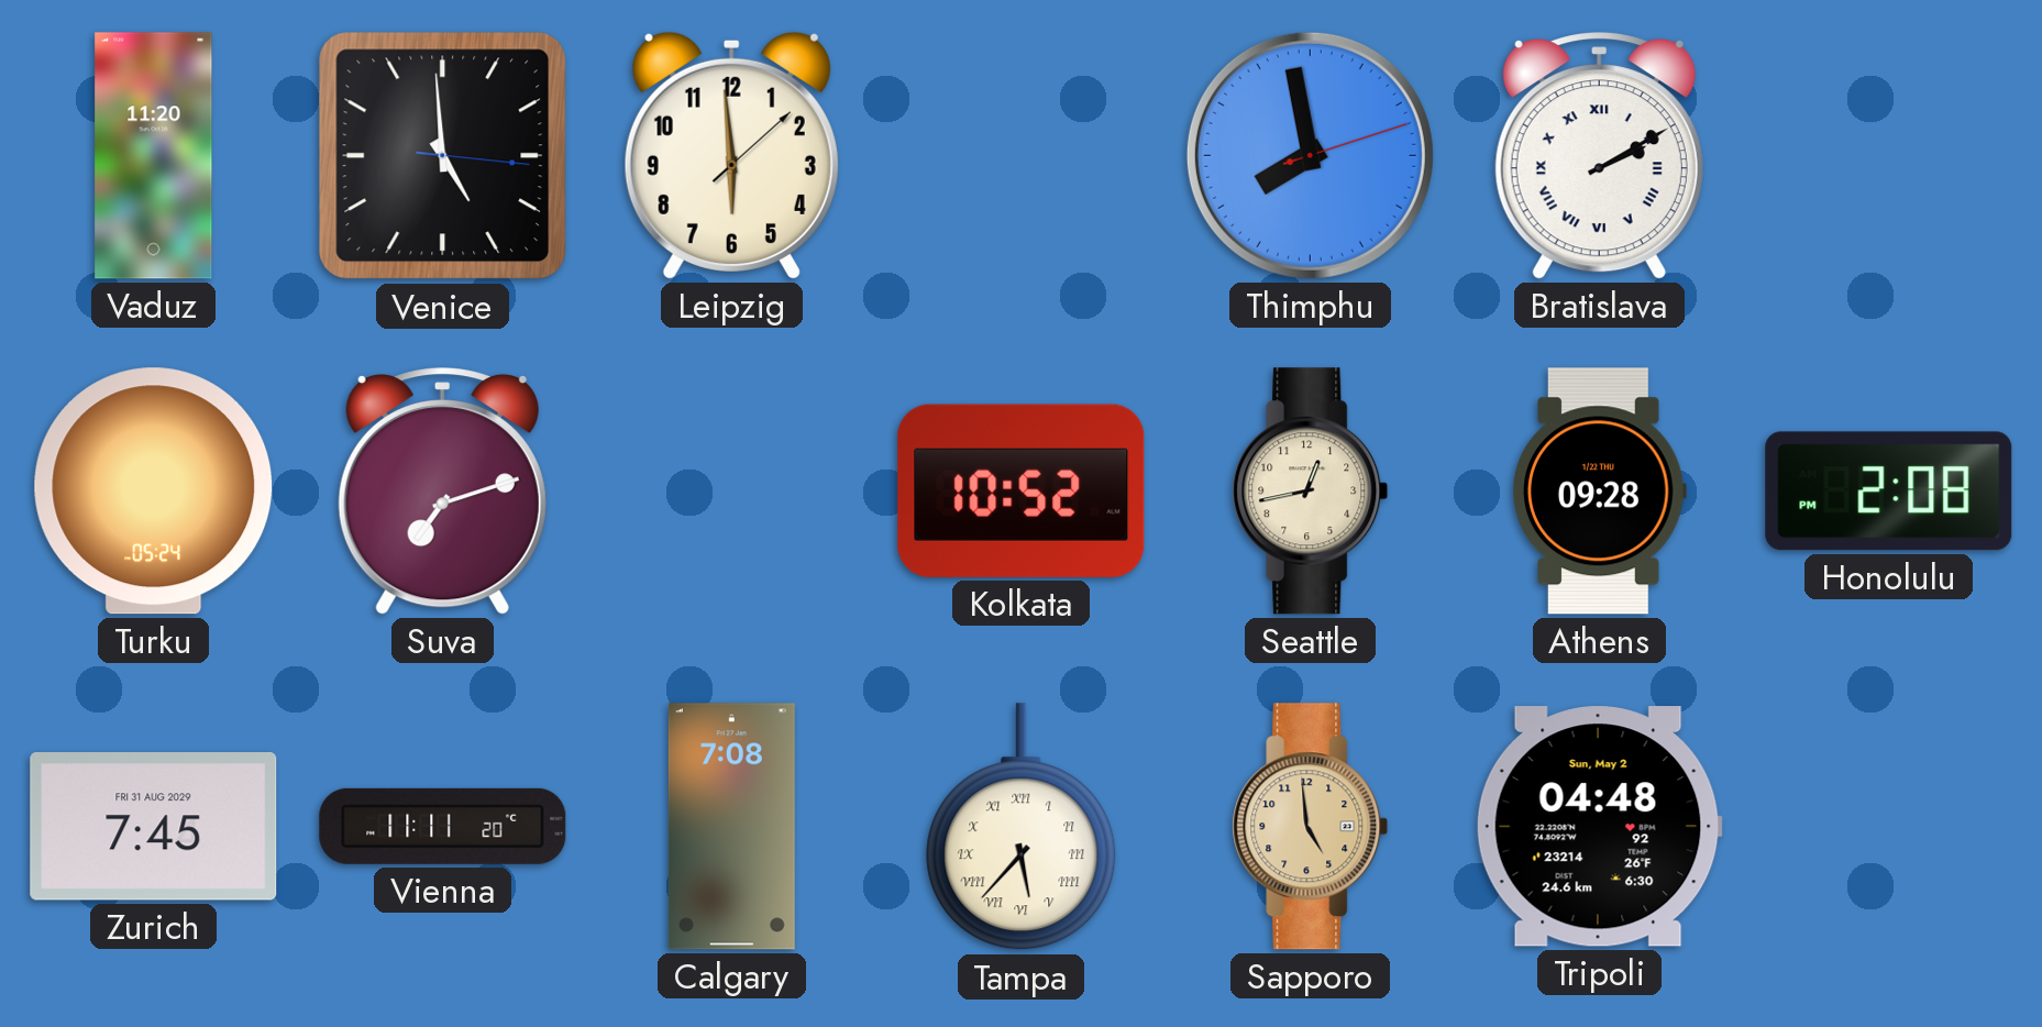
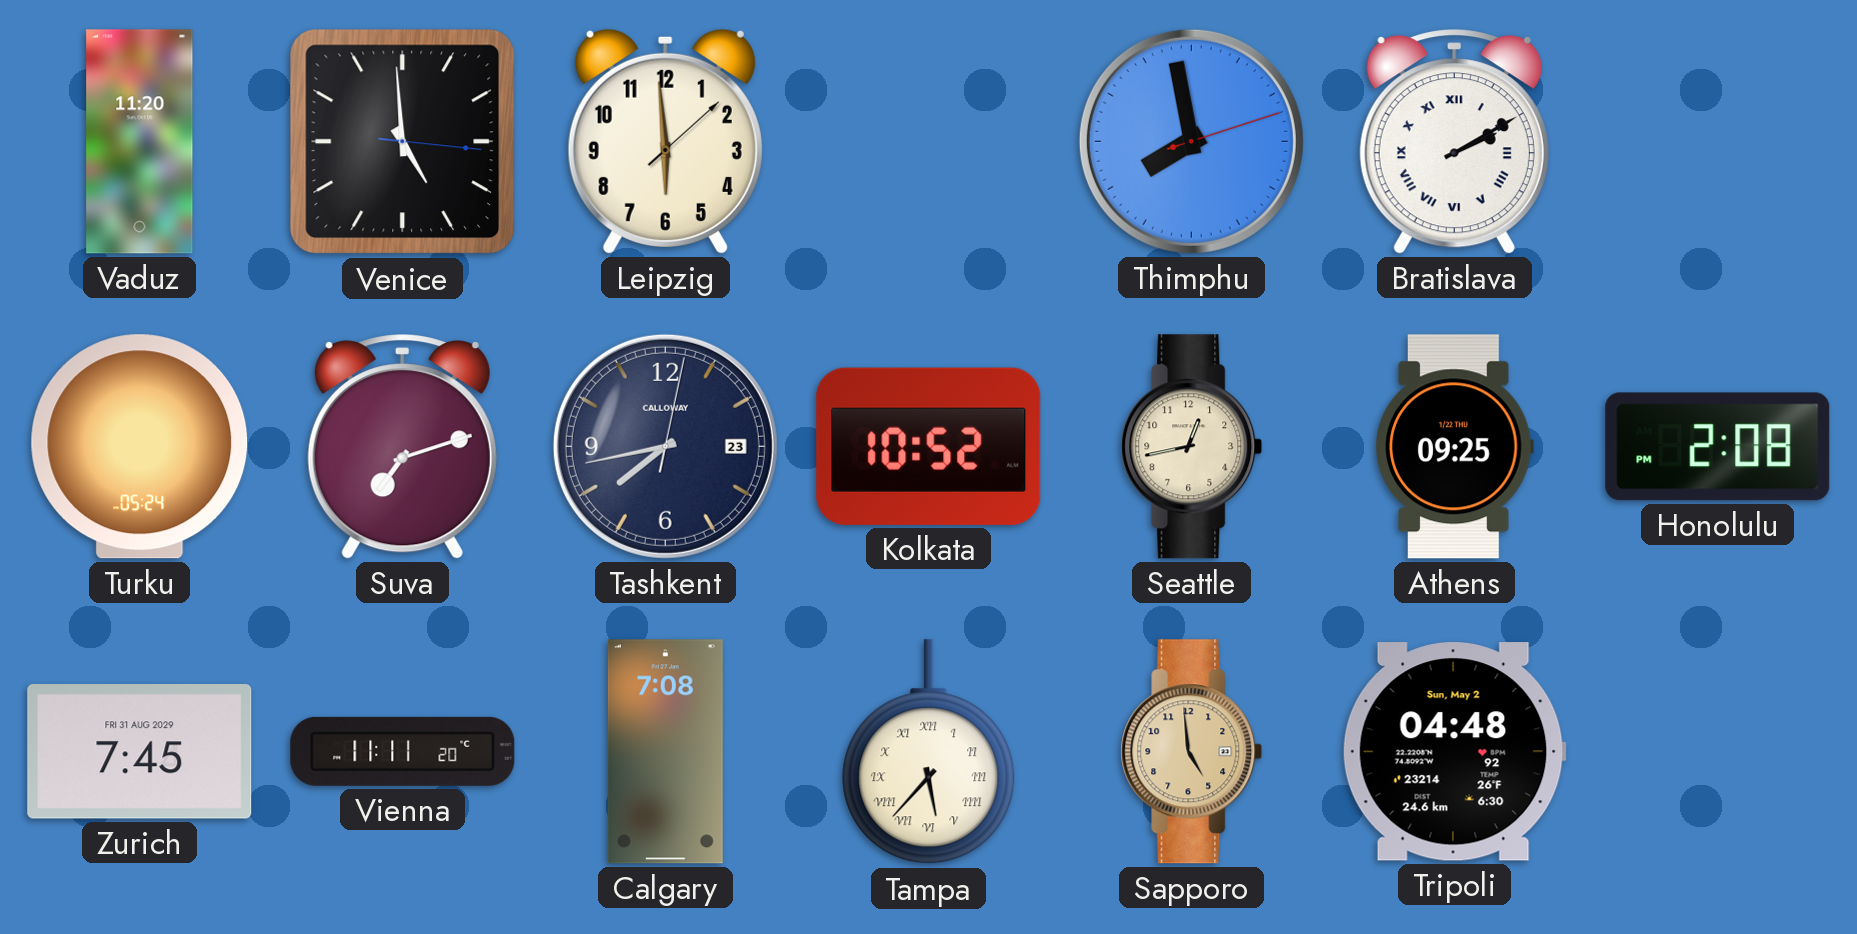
Tashkent: none -> 7:43 (665, 446)
Athens: 09:28 -> 09:25 (1454, 447)
